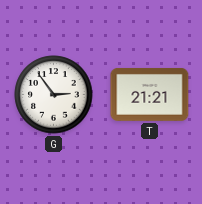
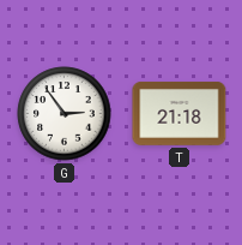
T: 21:21 -> 21:18 (180, 113)
